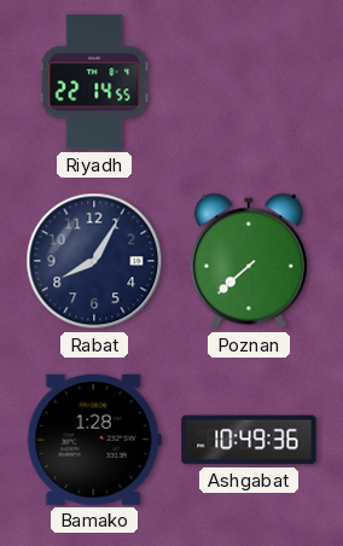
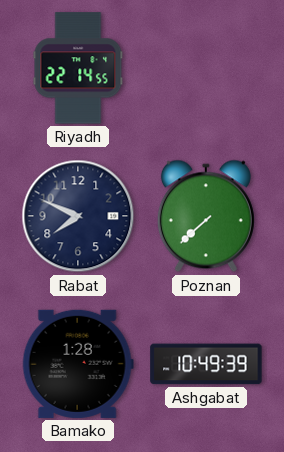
Rabat: 8:05 -> 7:49 (78, 216)
Ashgabat: 10:49:36 -> 10:49:39 (206, 364)
